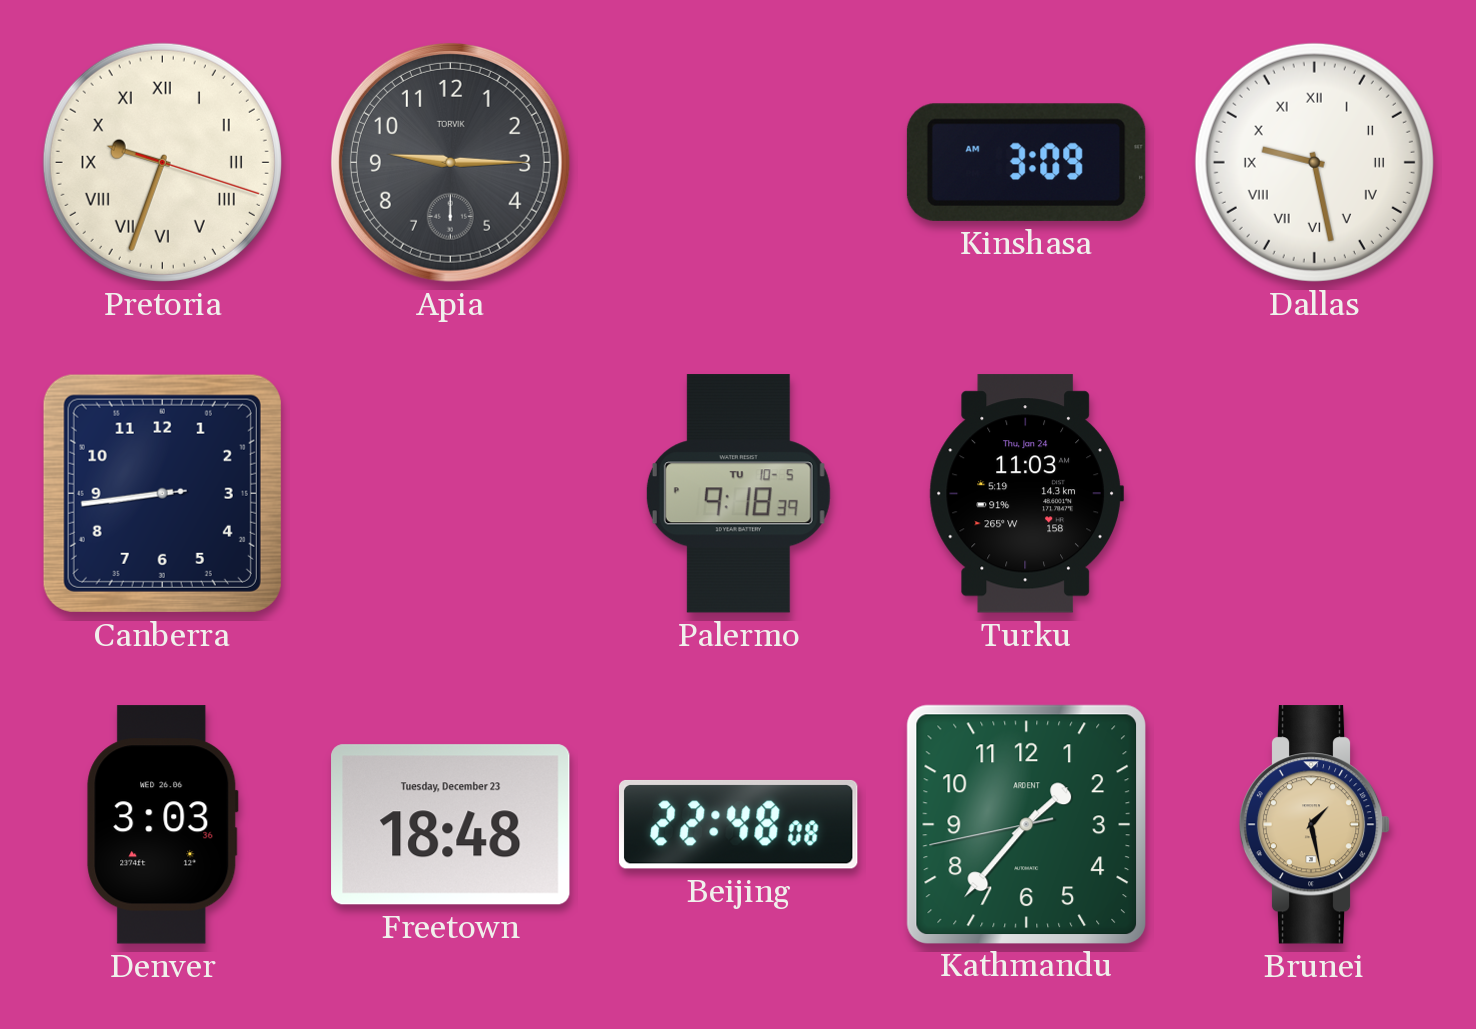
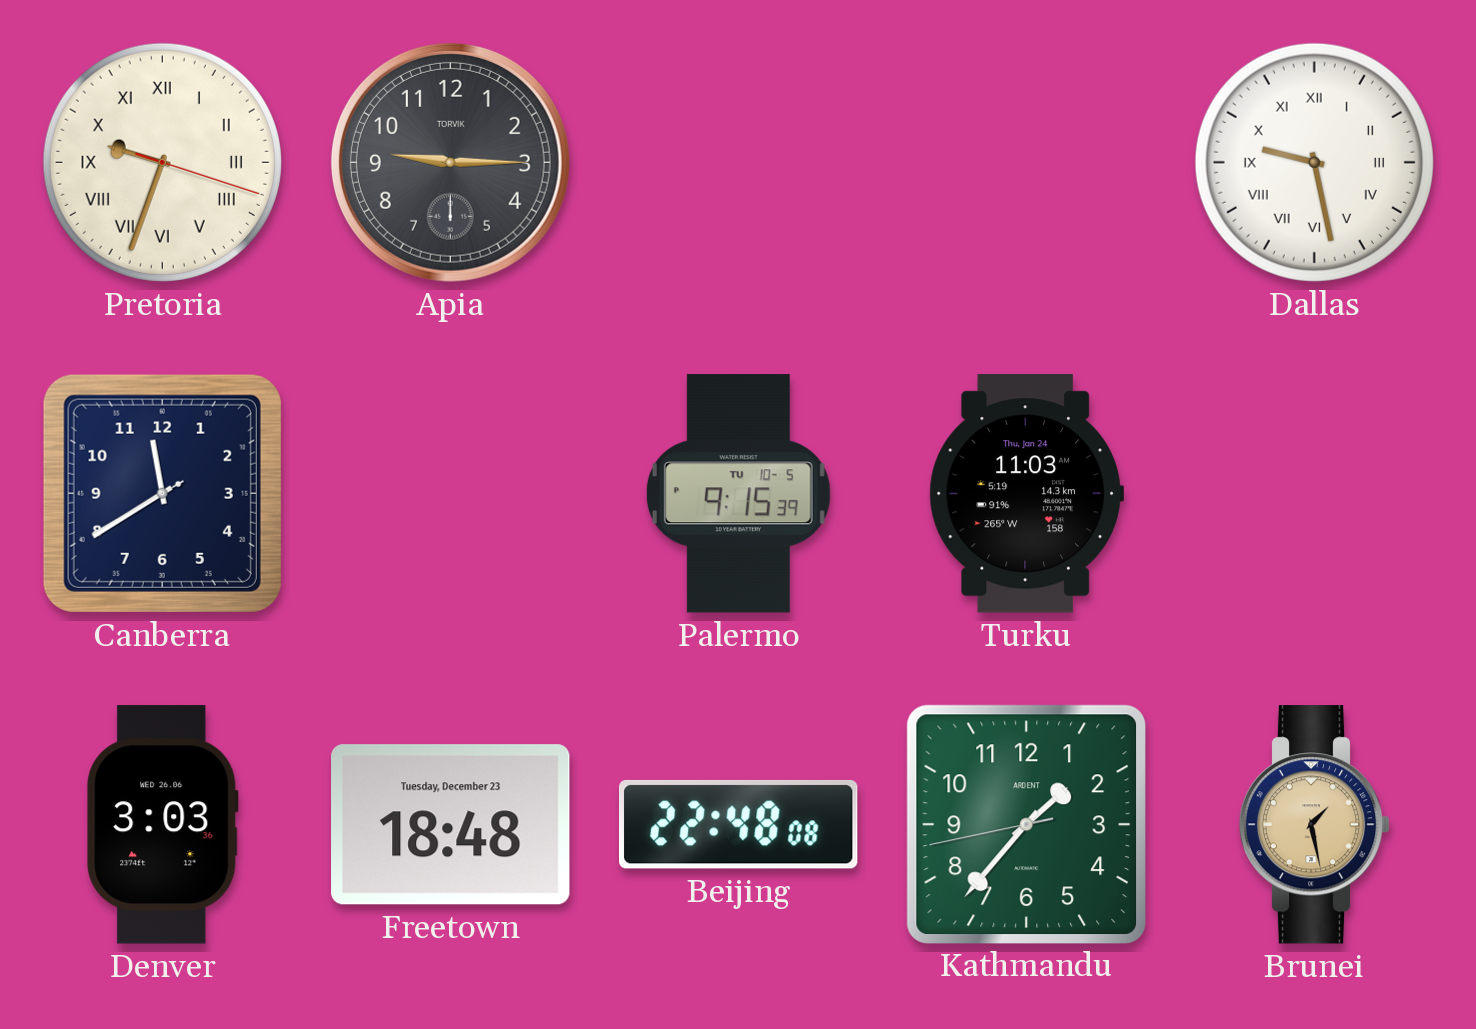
Kinshasa: 3:09 -> none (1026, 162)
Canberra: 8:43 -> 11:39 (162, 493)
Palermo: 9:18 -> 9:15 (738, 494)
